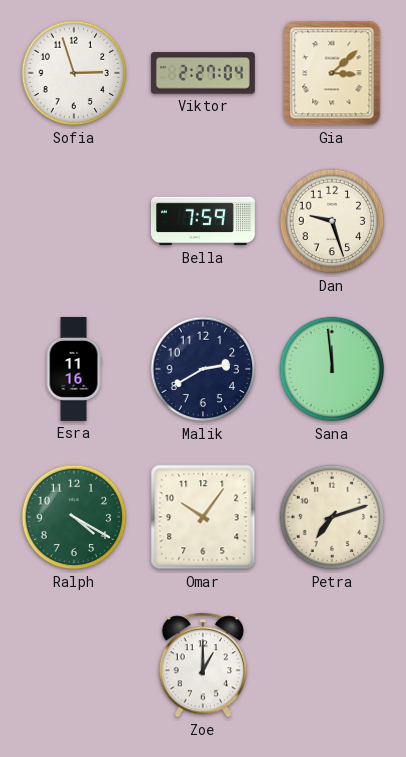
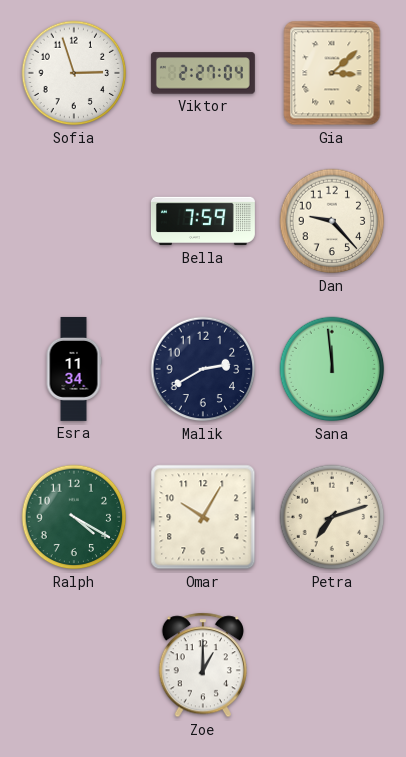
Dan: 9:27 -> 9:23 (332, 221)
Esra: 11:16 -> 11:34 (74, 369)
Omar: 10:06 -> 10:05 (203, 517)
